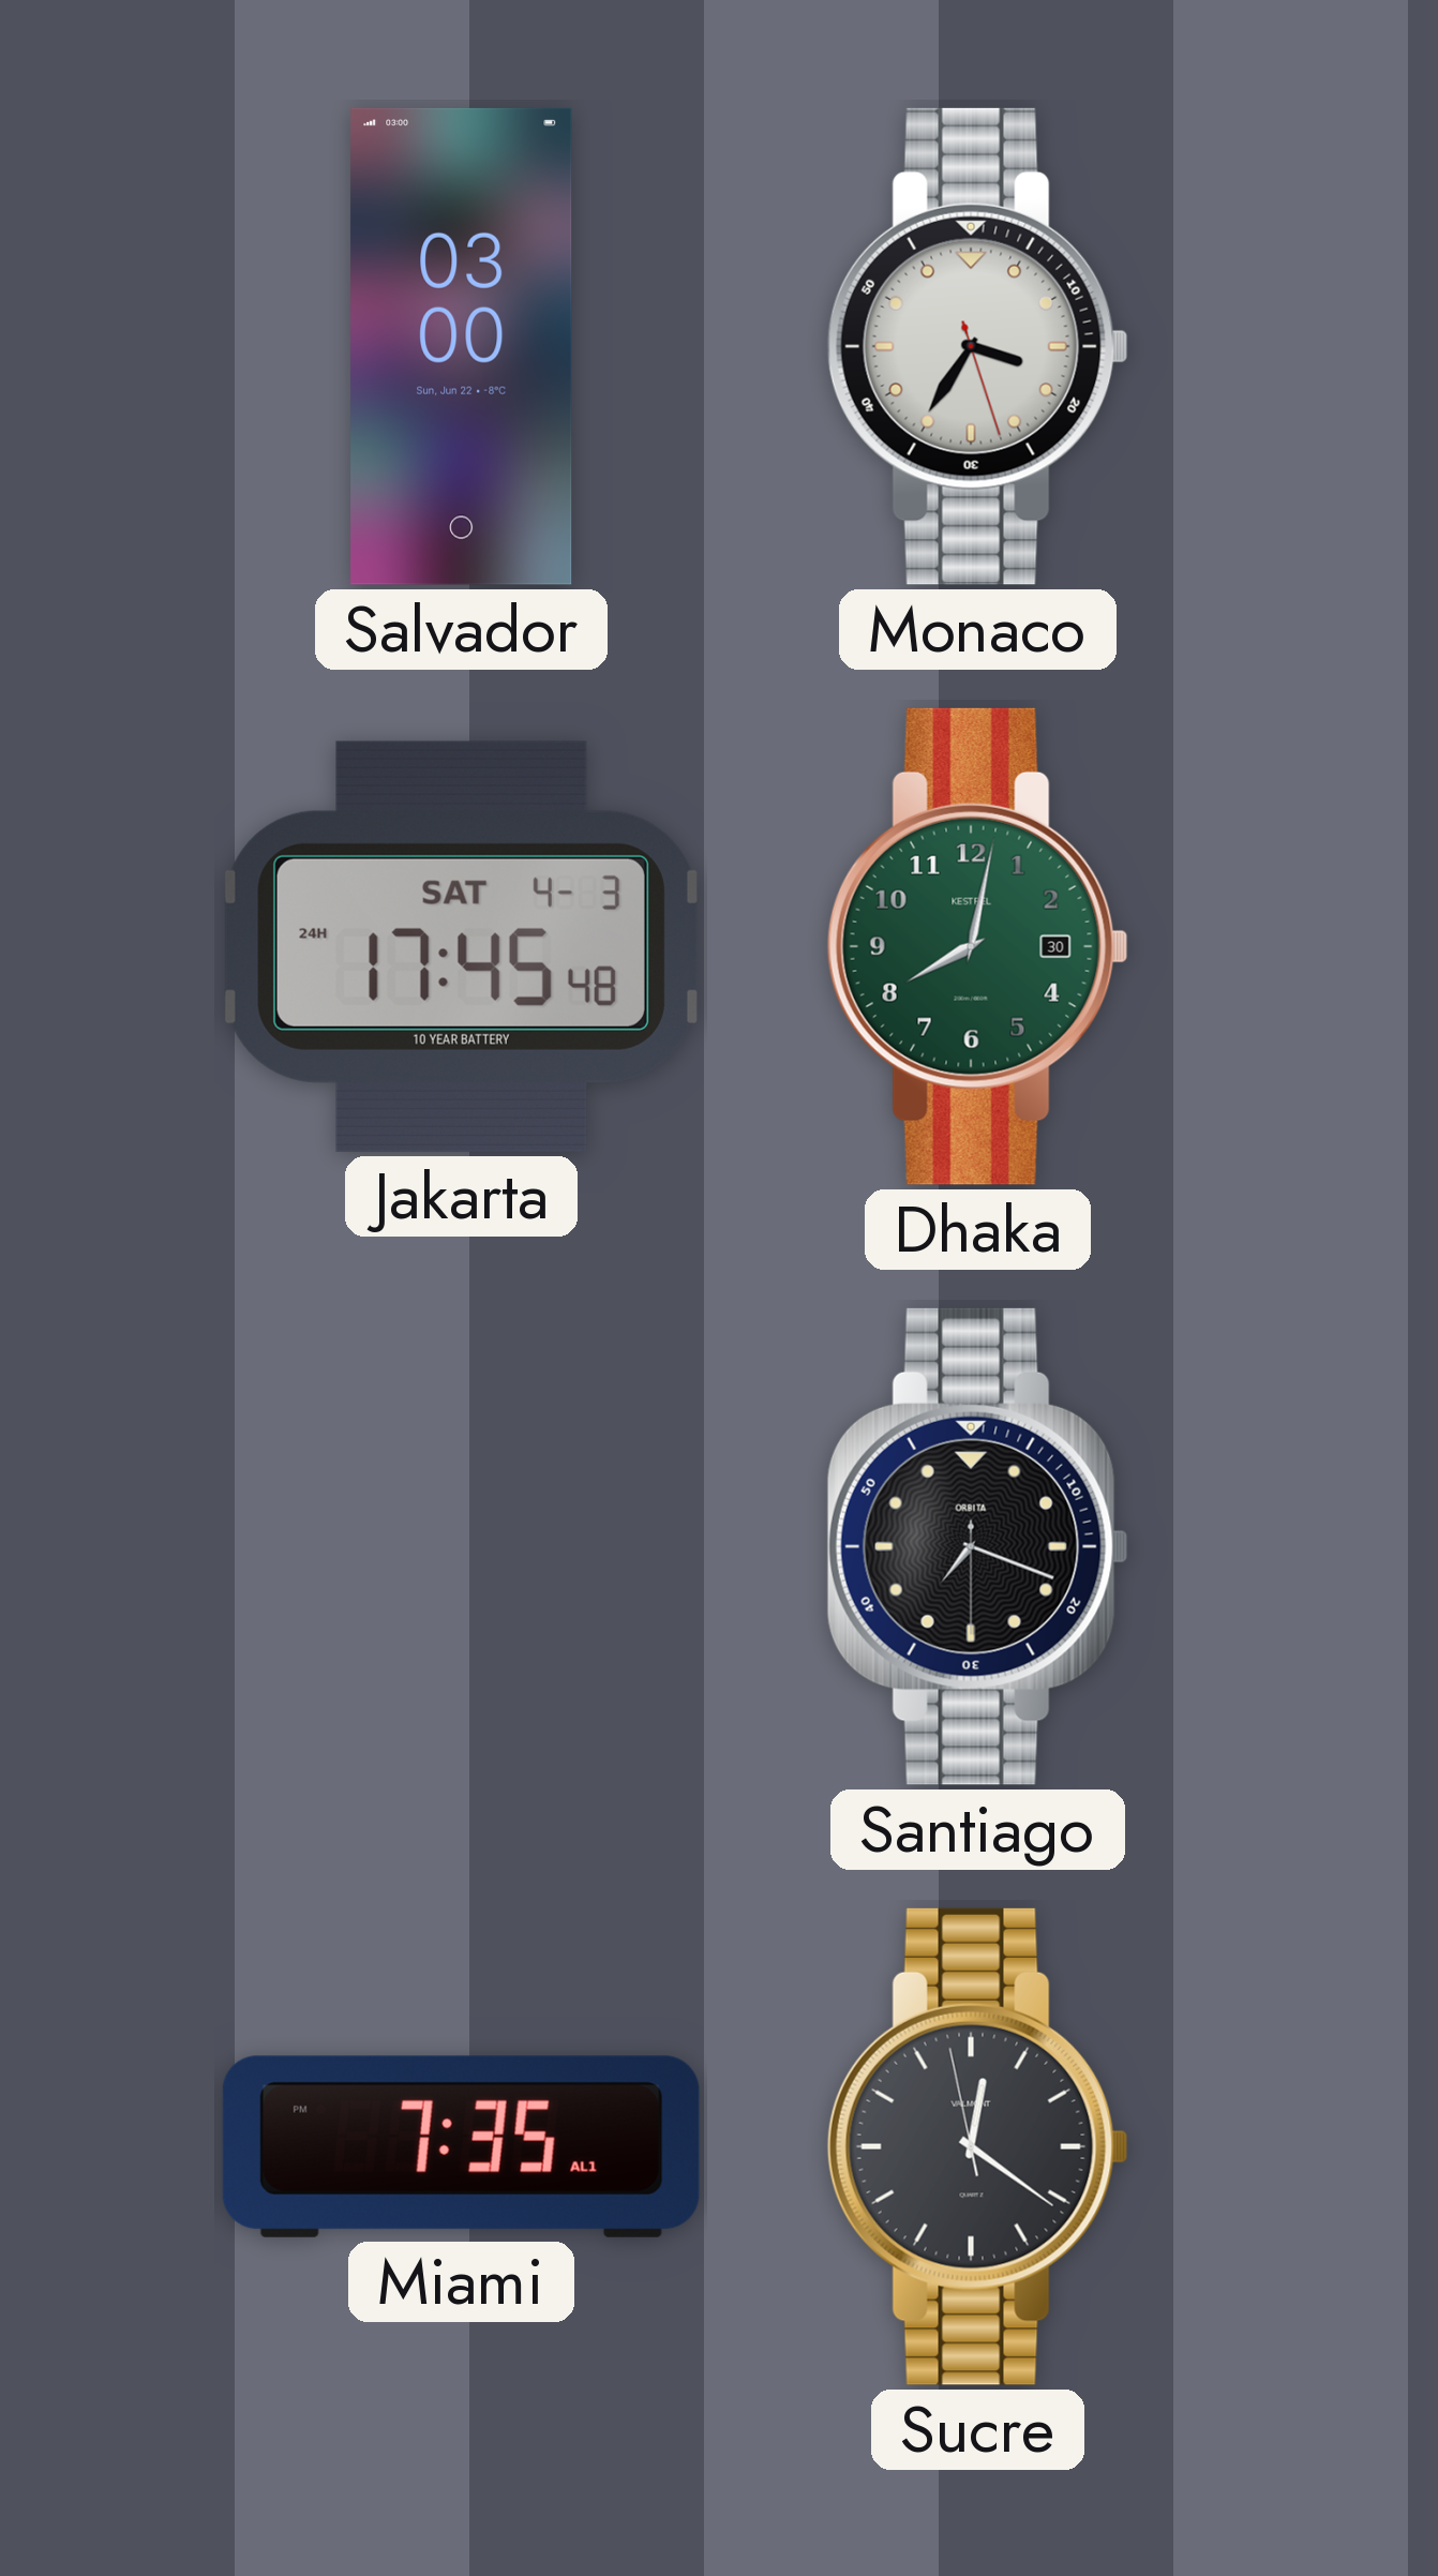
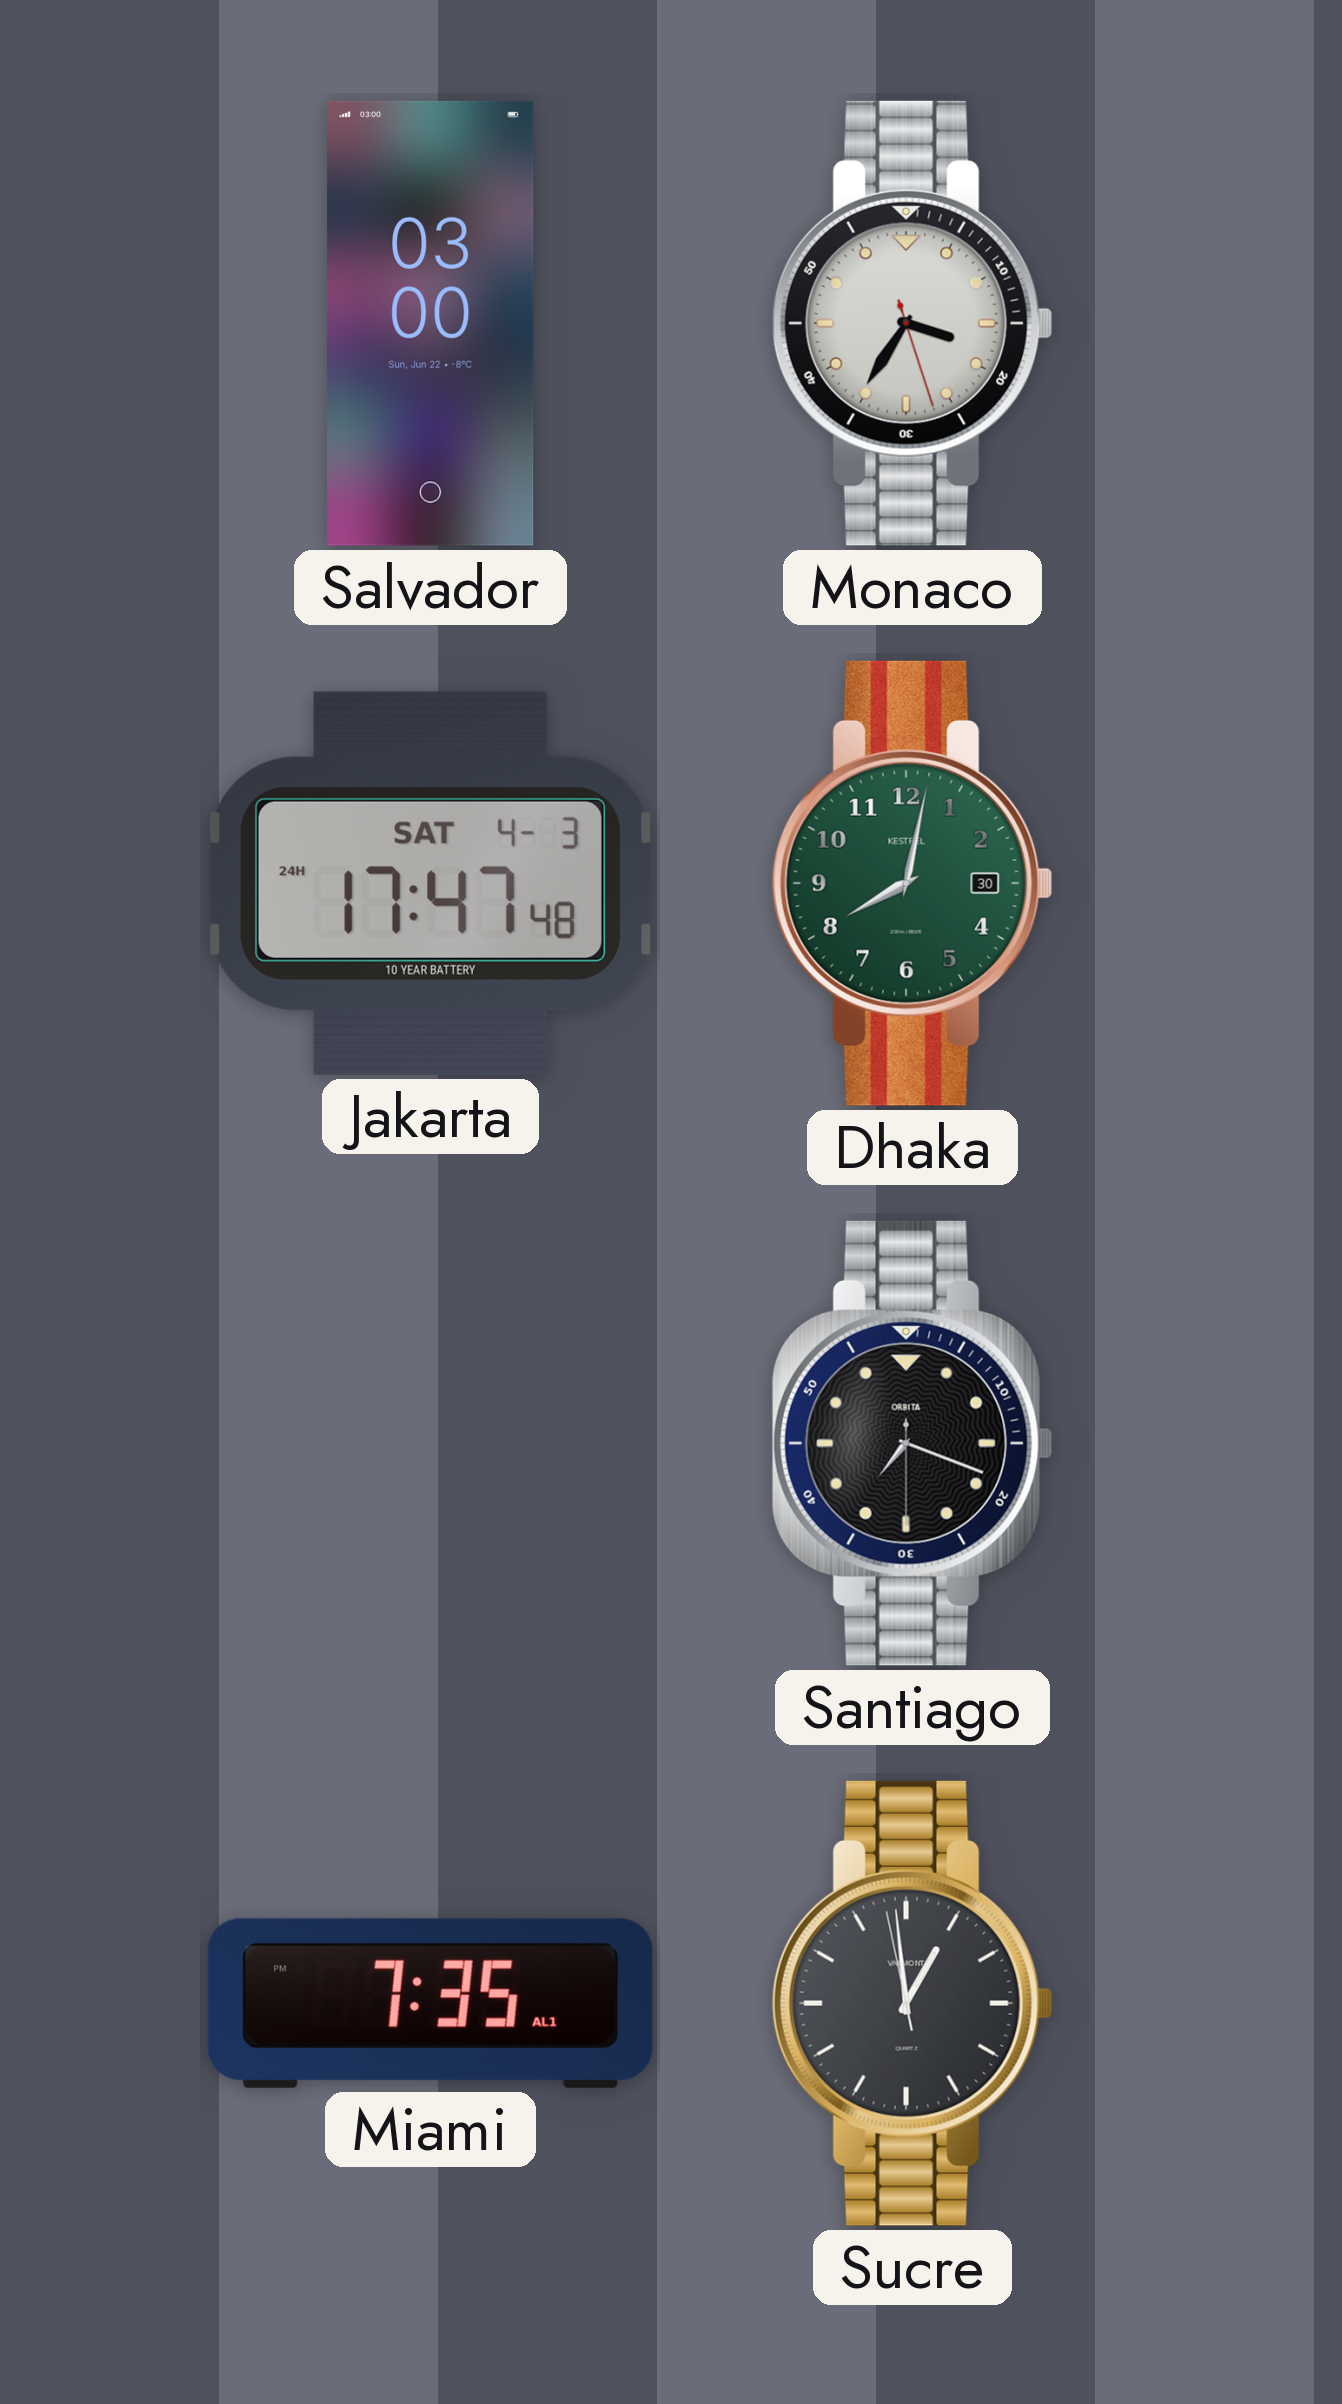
Jakarta: 17:45 -> 17:47 (430, 883)
Sucre: 12:20 -> 12:58 (912, 2003)
